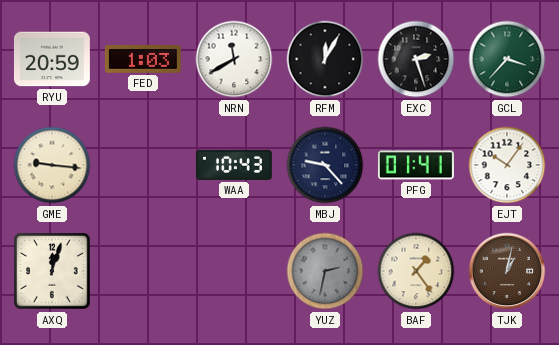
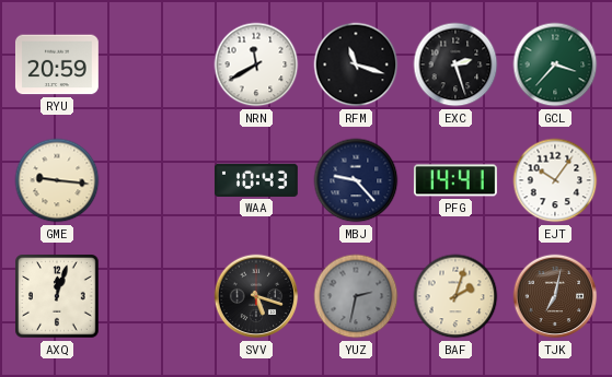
FED: 1:03 -> none (143, 59)
RFM: 12:05 -> 11:18 (356, 64)
PFG: 01:41 -> 14:41 (455, 180)
SVV: none -> 5:18 (256, 296)
BAF: 1:24 -> 2:03 (455, 296)
TJK: 1:02 -> 7:02 (555, 296)
